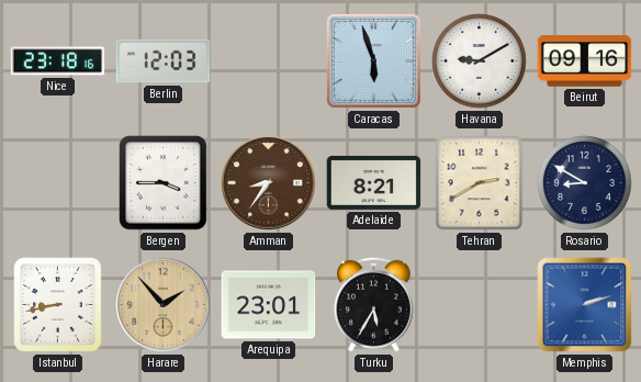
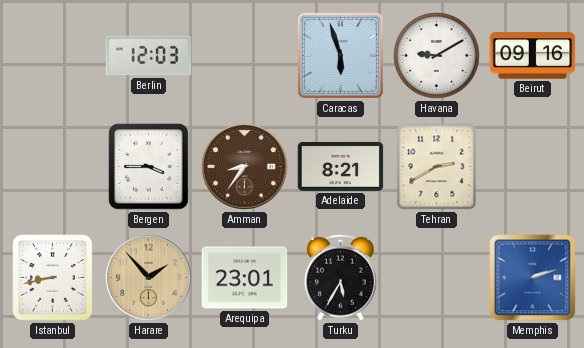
Nice: 23:18 -> none (58, 61)
Rosario: 8:50 -> none (585, 183)
